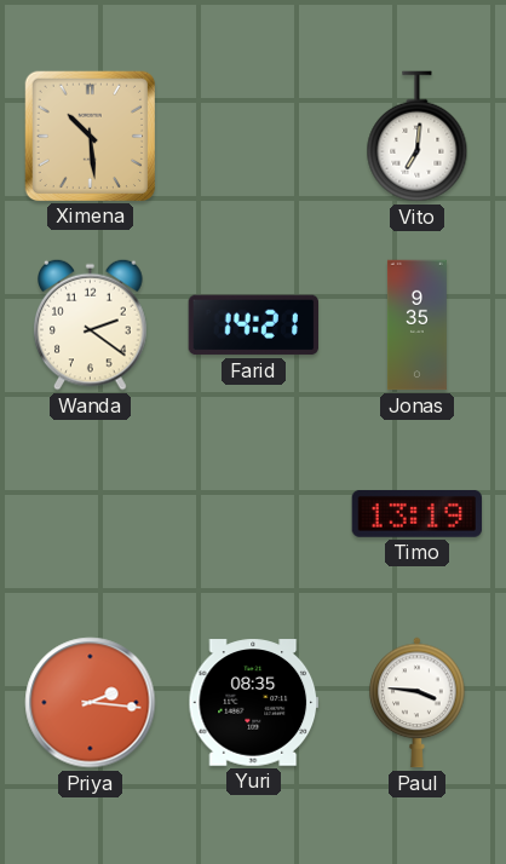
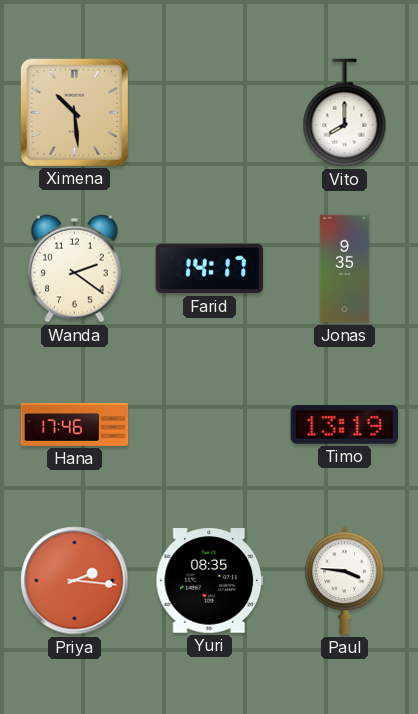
Vito: 7:01 -> 8:00 (345, 113)
Farid: 14:21 -> 14:17 (209, 269)
Hana: none -> 17:46 (75, 425)
